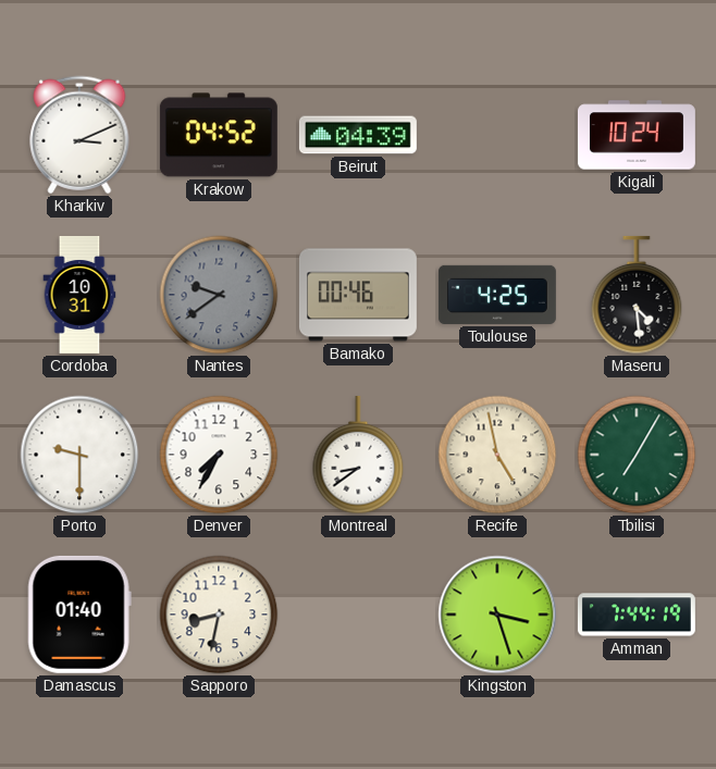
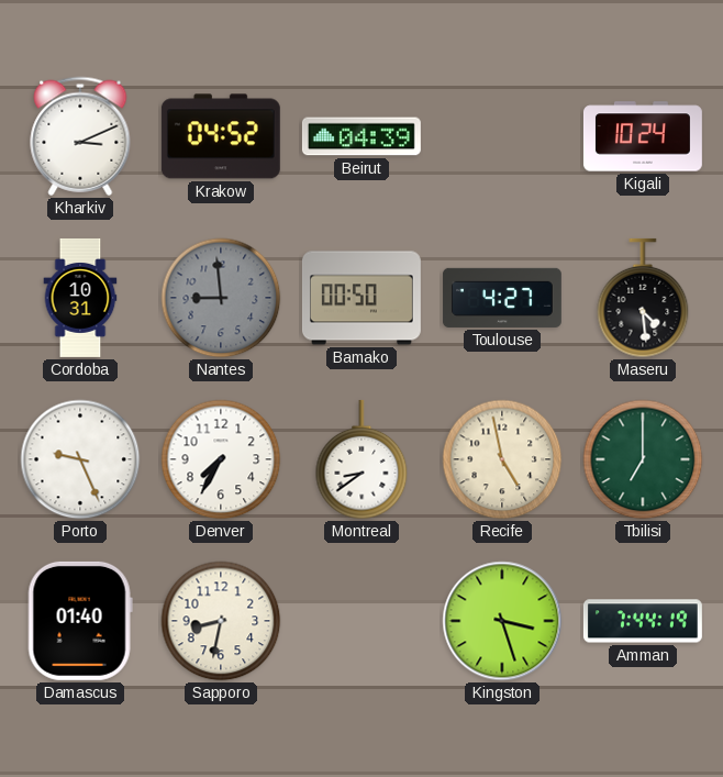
Nantes: 9:39 -> 8:59 (221, 298)
Bamako: 00:46 -> 00:50 (361, 298)
Toulouse: 4:25 -> 4:27 (502, 298)
Porto: 9:30 -> 9:26 (80, 459)
Tbilisi: 7:05 -> 7:00 (643, 459)
